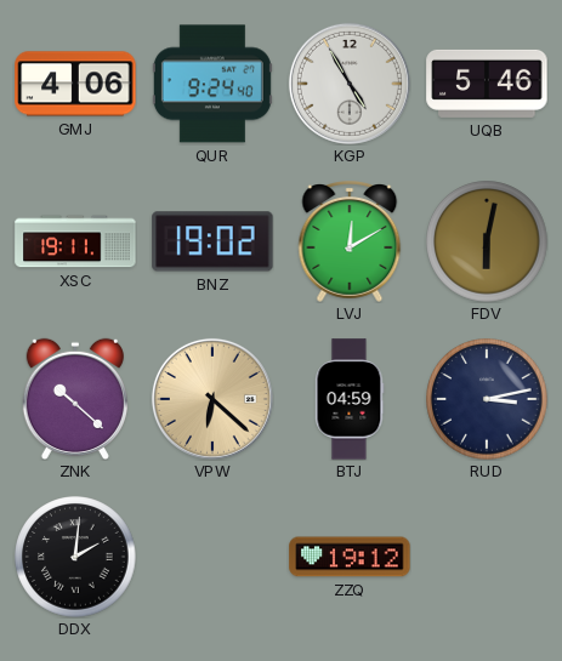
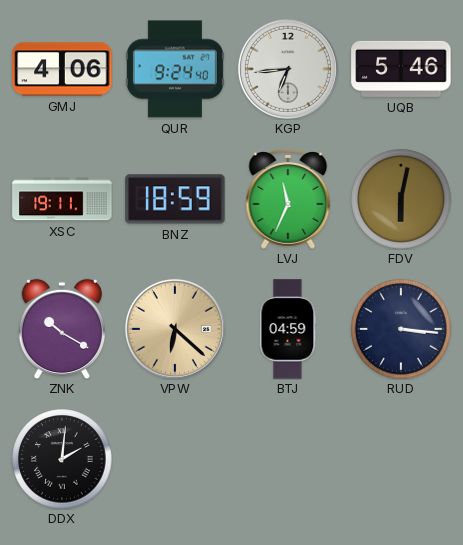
KGP: 4:55 -> 6:44 (288, 69)
BNZ: 19:02 -> 18:59 (175, 199)
LVJ: 12:10 -> 11:34 (288, 200)
ZNK: 10:22 -> 10:20 (62, 329)
RUD: 3:13 -> 3:16 (401, 329)
ZZQ: 19:12 -> none (350, 557)
